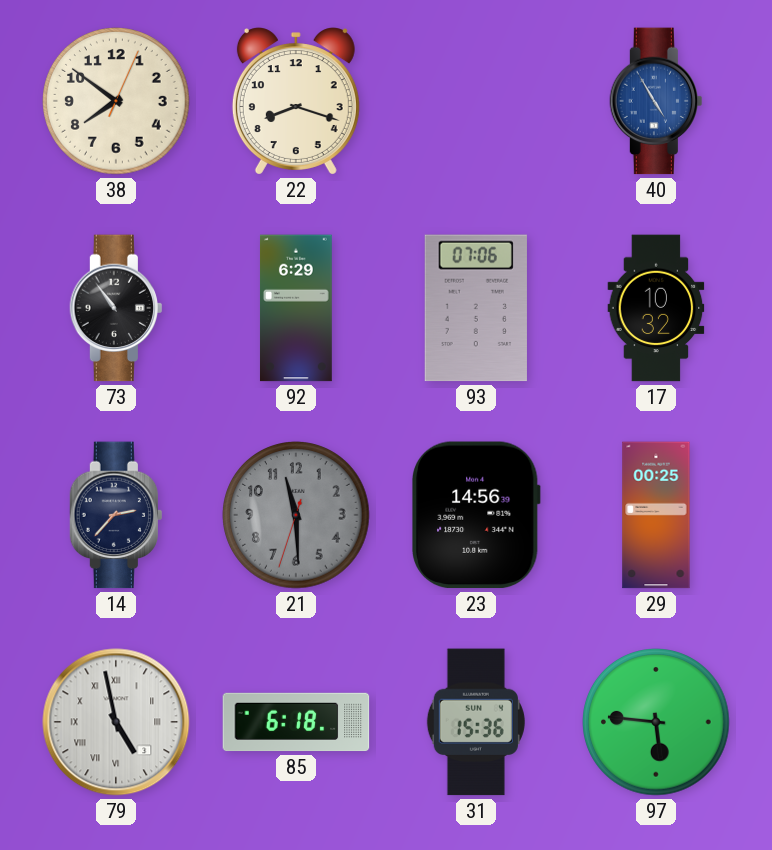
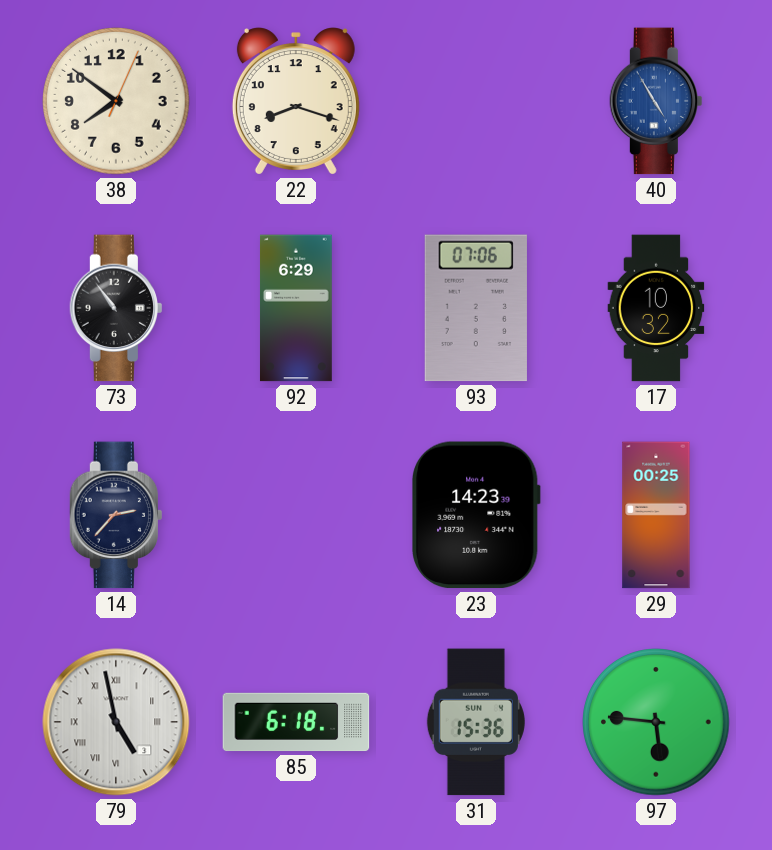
21: 11:29 -> none (296, 515)
23: 14:56 -> 14:23 (477, 515)
